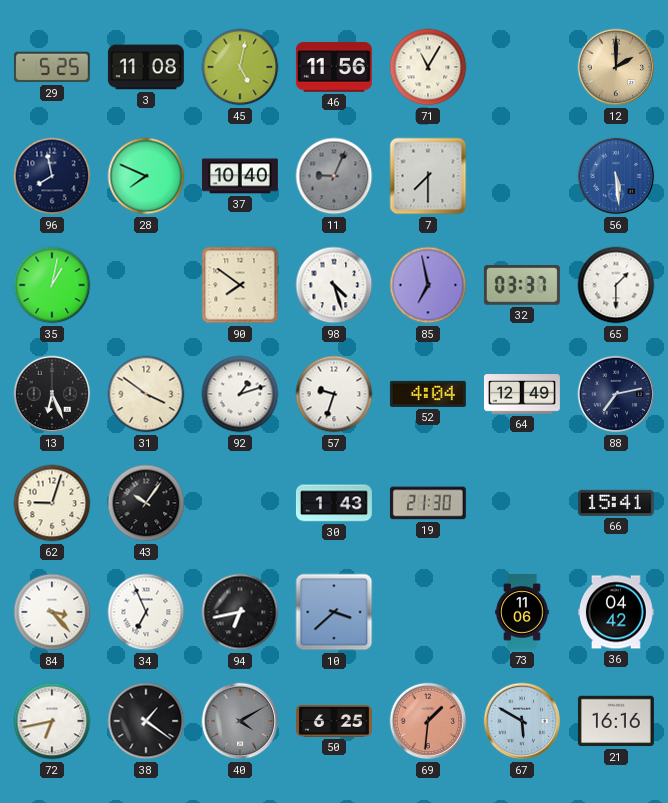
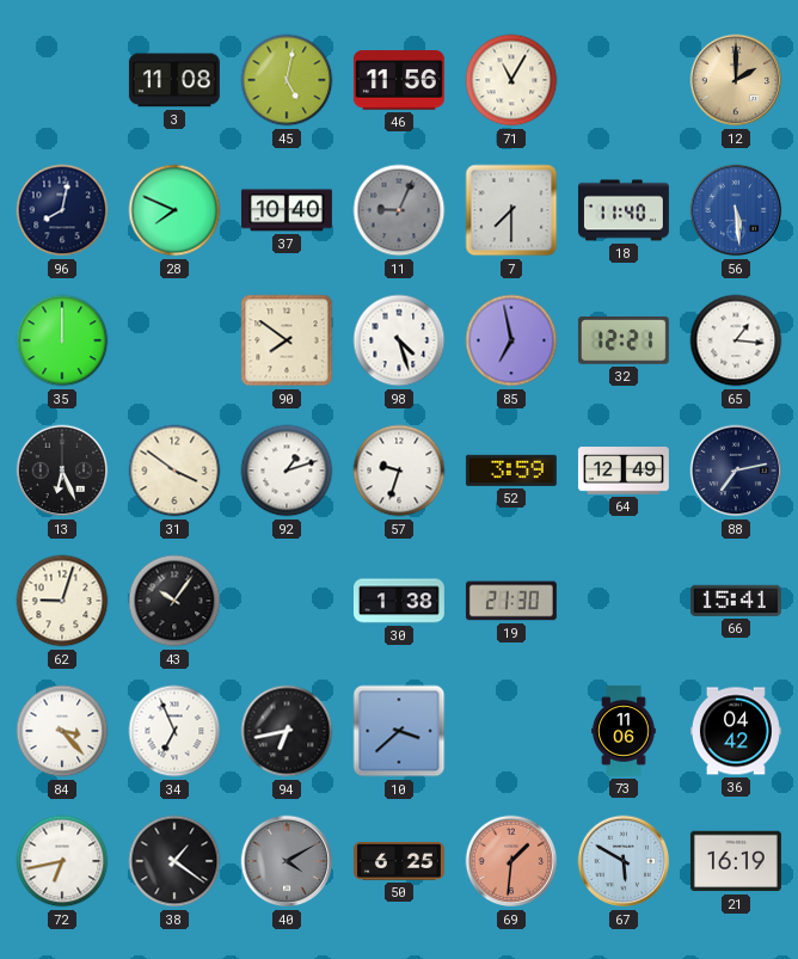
29: 5:25 -> none (52, 67)
96: 7:58 -> 8:02 (62, 210)
18: none -> 11:40 (624, 210)
35: 1:02 -> 12:00 (62, 340)
32: 03:37 -> 12:21 (624, 340)
65: 1:30 -> 1:16 (736, 340)
52: 4:04 -> 3:59 (511, 471)
30: 1:43 -> 1:38 (399, 601)
21: 16:16 -> 16:19 (736, 861)
